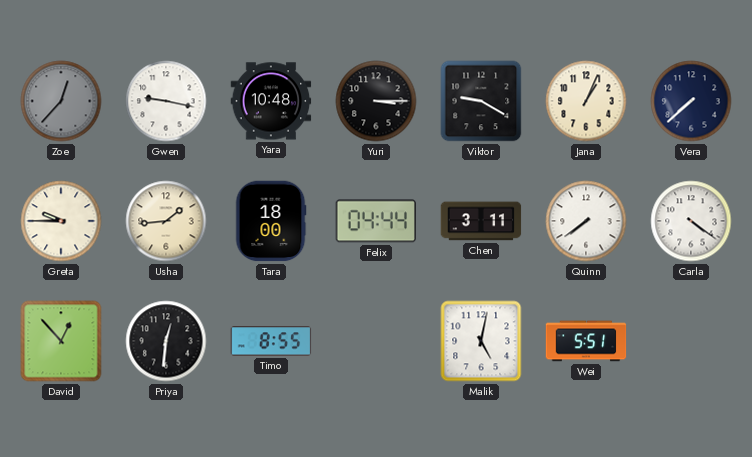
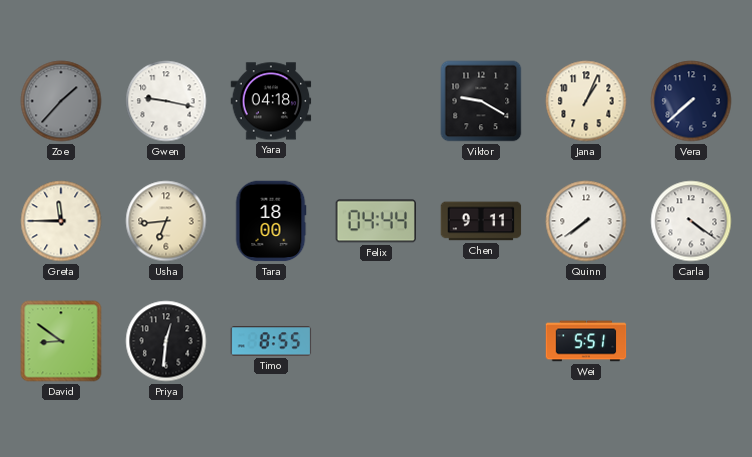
Zoe: 12:37 -> 1:37 (61, 101)
Yara: 10:48 -> 04:18 (271, 101)
Yuri: 3:15 -> none (376, 101)
Greta: 9:45 -> 11:45 (61, 221)
Usha: 1:44 -> 6:44 (166, 221)
Chen: 3:11 -> 9:11 (481, 221)
David: 12:53 -> 8:51 (61, 341)
Malik: 5:02 -> none (481, 341)
